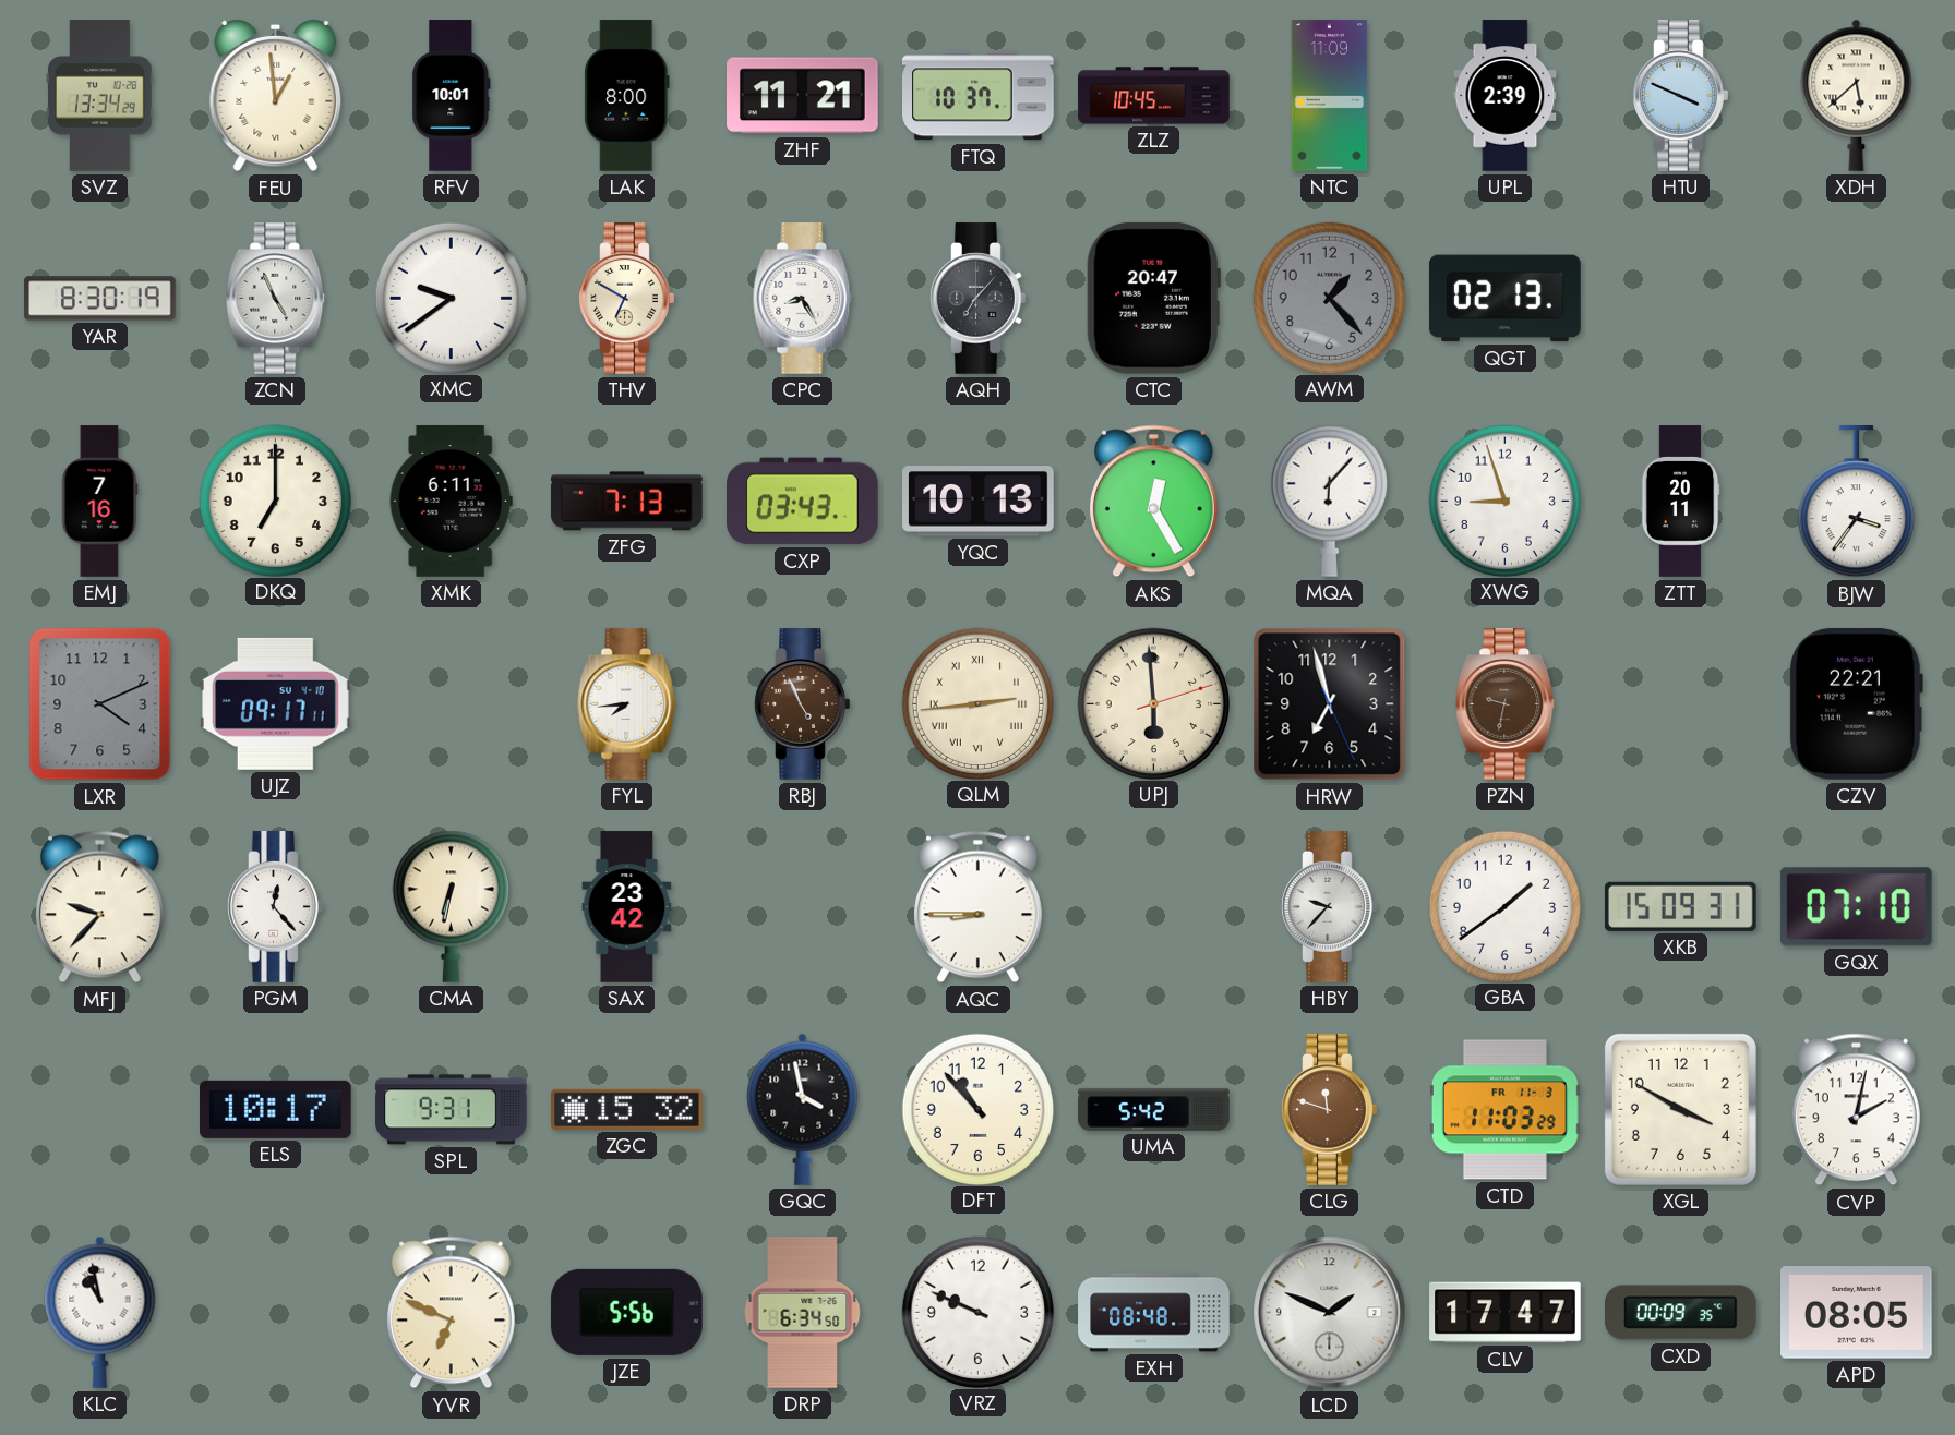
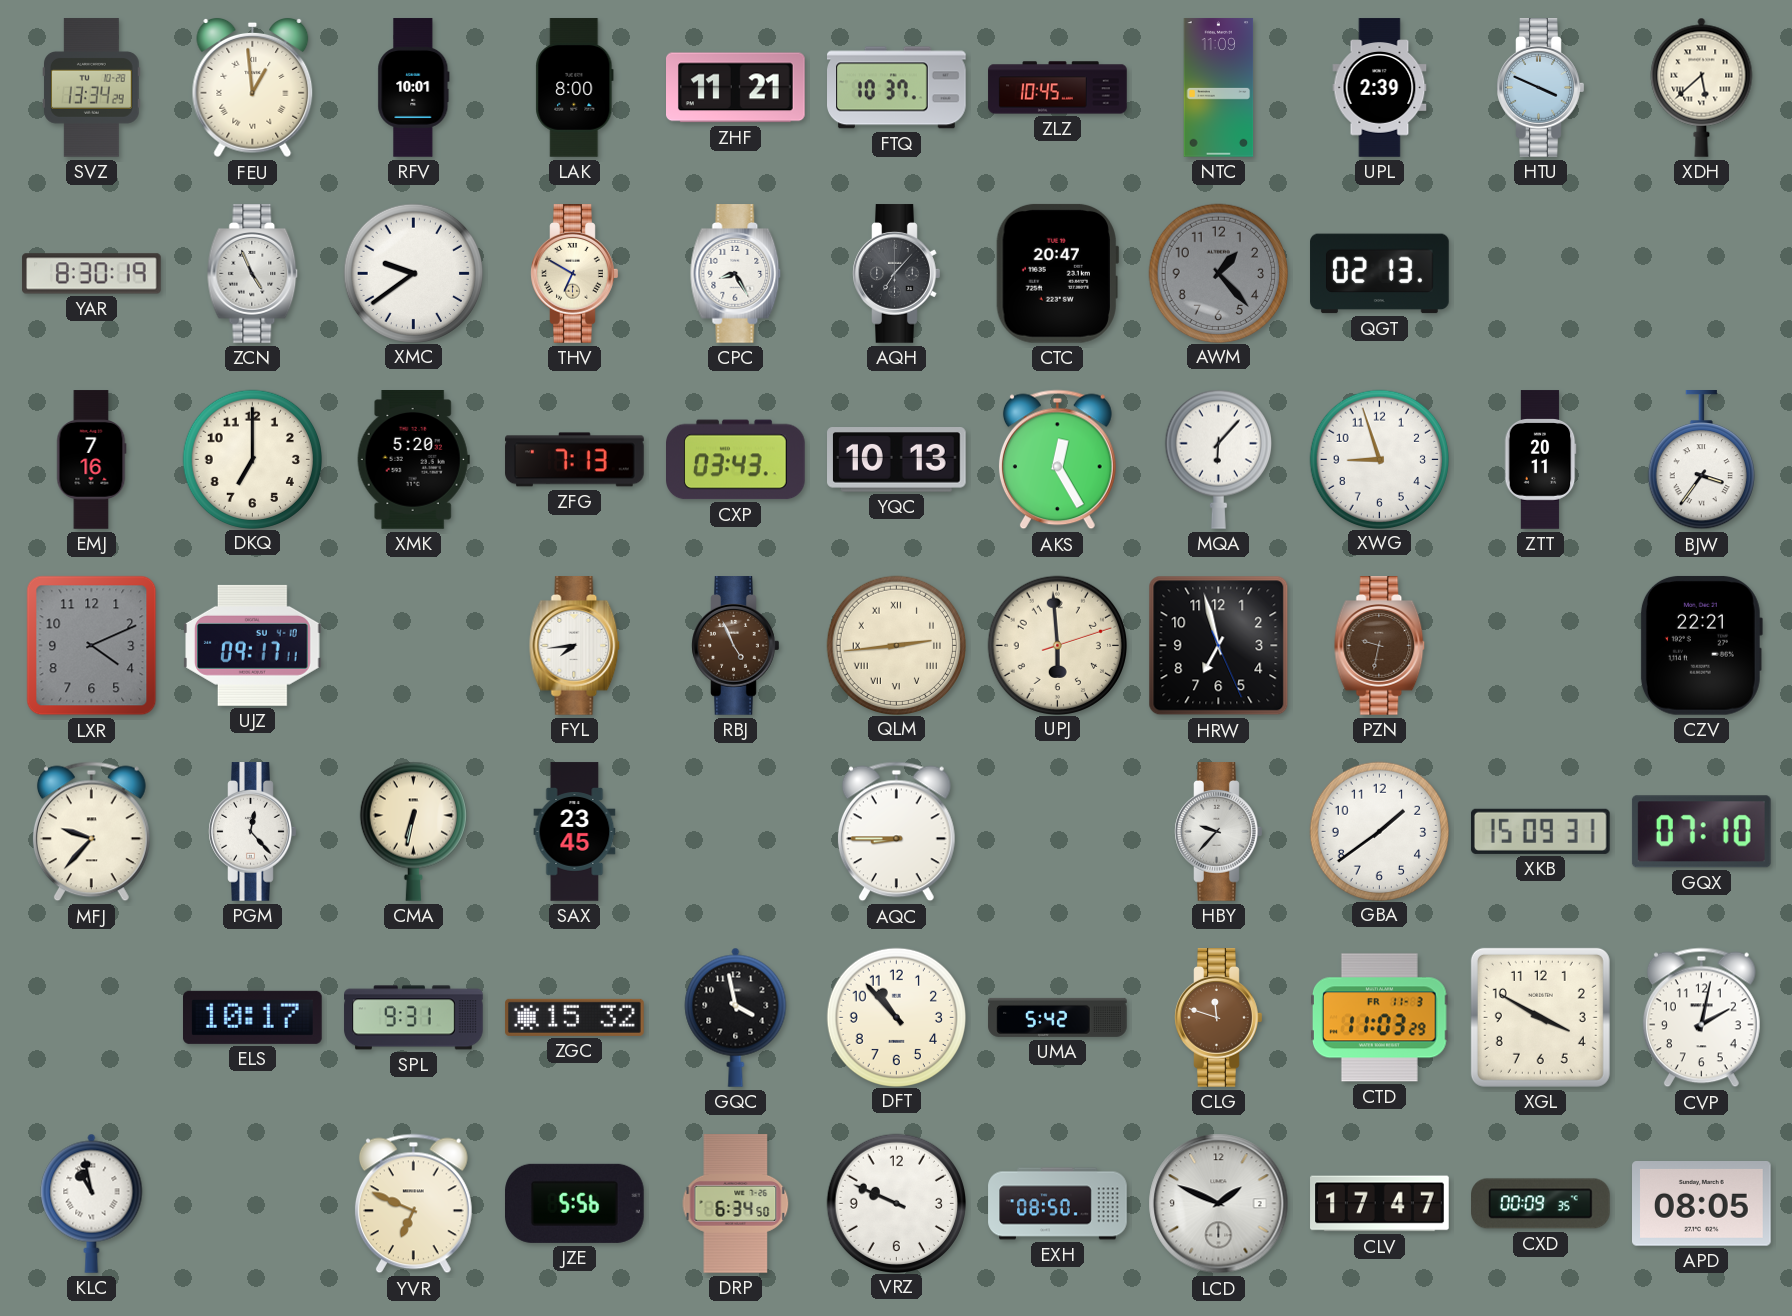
XMK: 6:11 -> 5:20 (413, 460)
SAX: 23:42 -> 23:45 (575, 832)
EXH: 08:48 -> 08:50 (1058, 1204)
